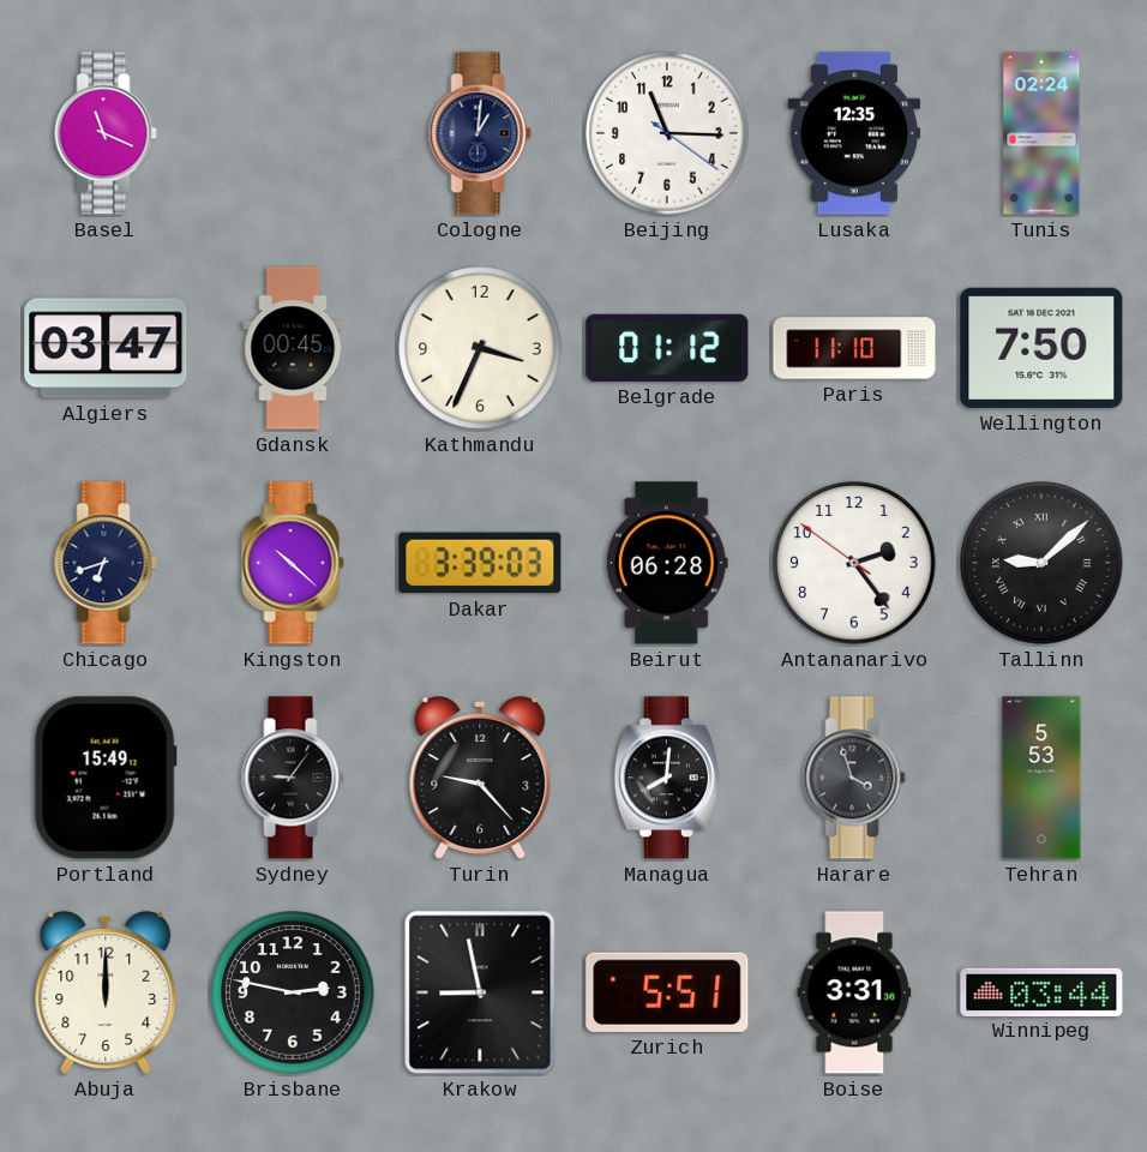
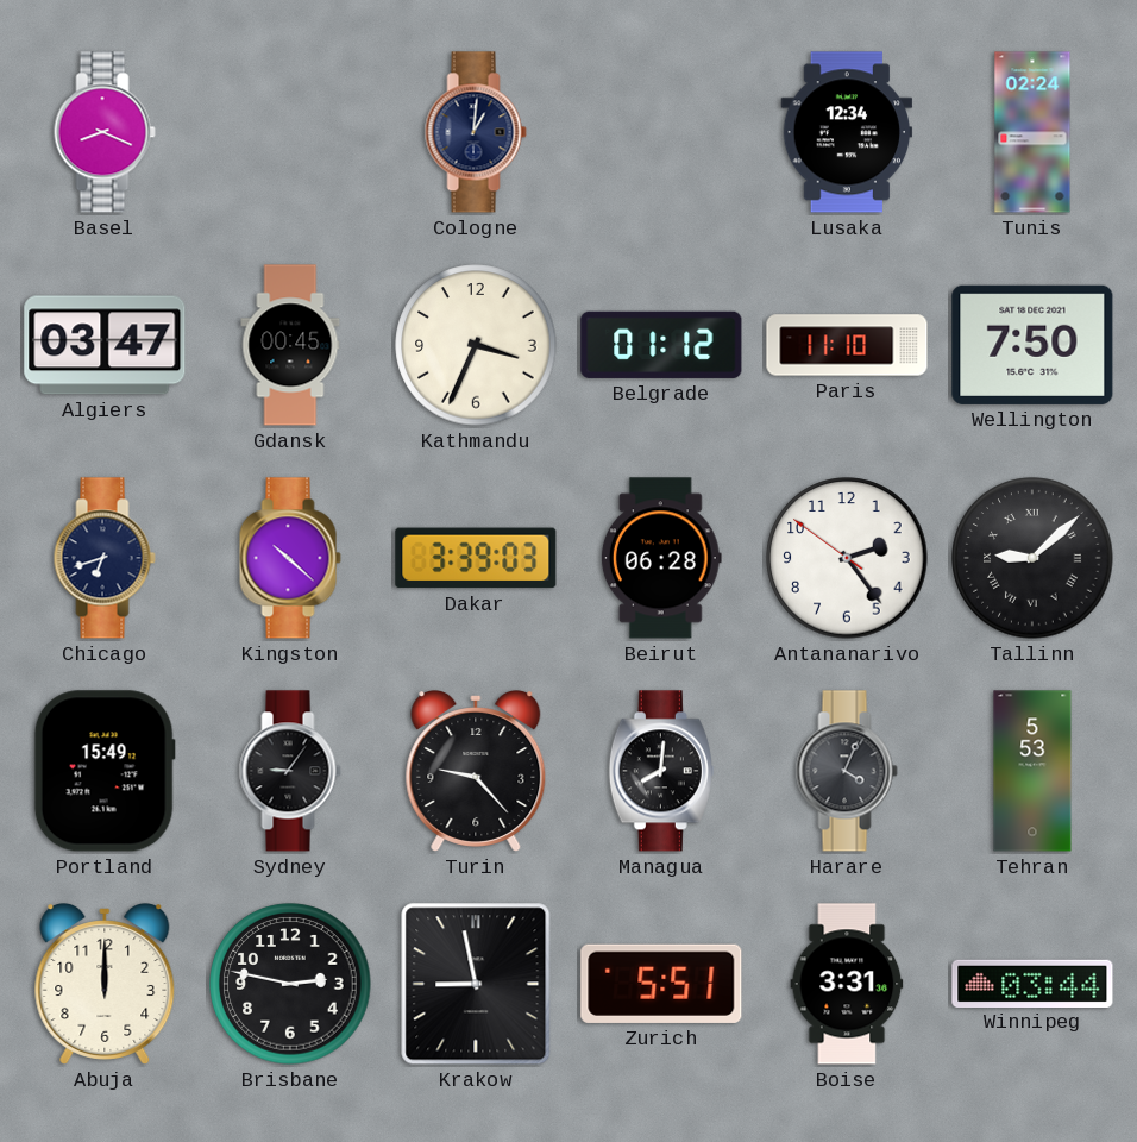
Basel: 11:19 -> 8:19 (105, 132)
Beijing: 11:15 -> none (667, 133)
Lusaka: 12:35 -> 12:34 (847, 132)
Harare: 3:57 -> 4:04 (847, 771)
